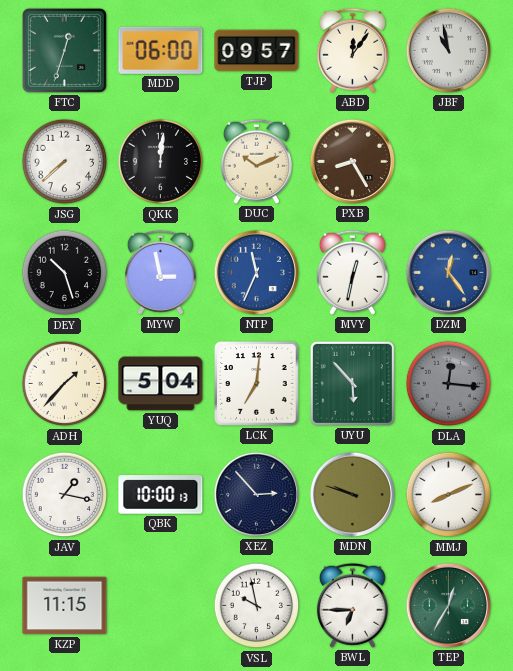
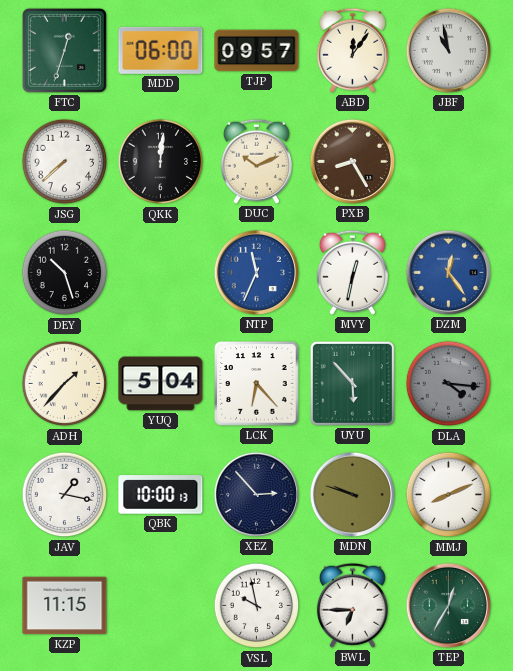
MYW: 2:58 -> none (160, 272)
LCK: 7:01 -> 6:23 (257, 384)
DLA: 12:16 -> 4:16 (449, 384)
